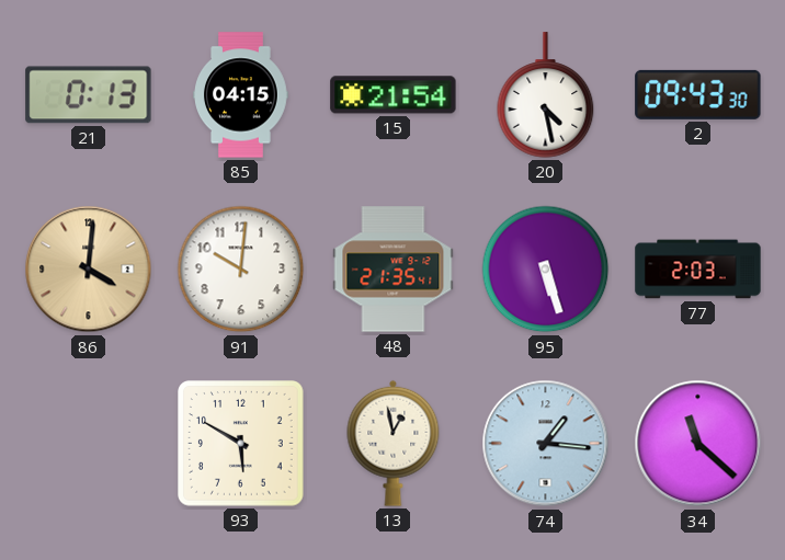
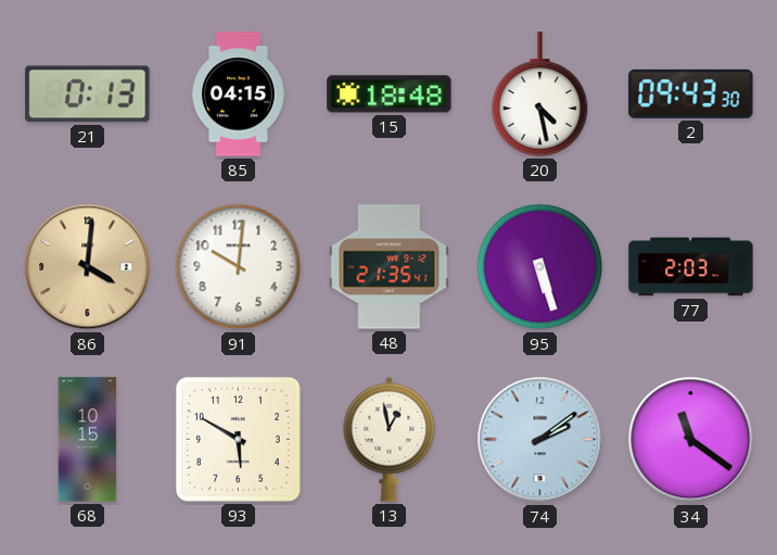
15: 21:54 -> 18:48 (390, 94)
68: none -> 10:15 (88, 440)
74: 1:16 -> 2:09 (540, 440)
34: 11:22 -> 11:21 (691, 440)
